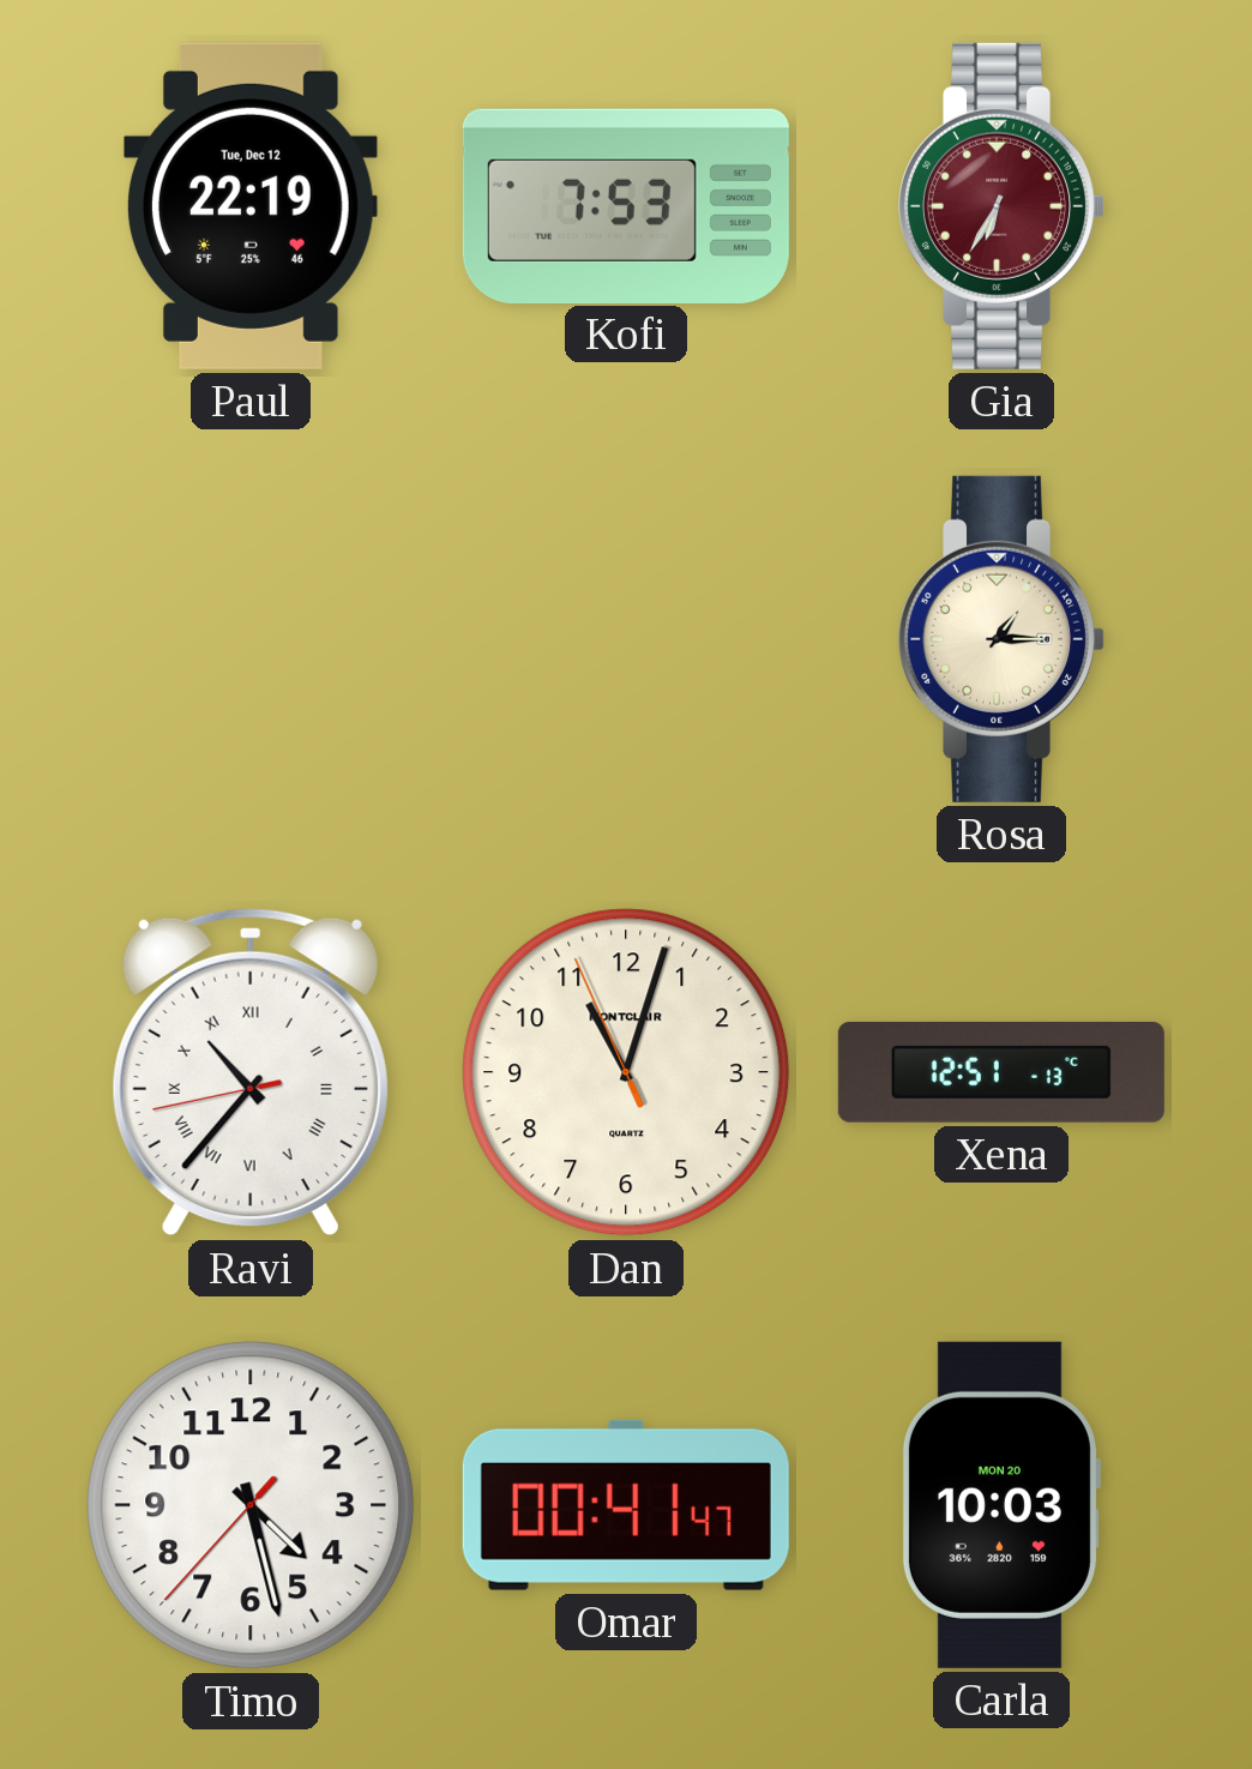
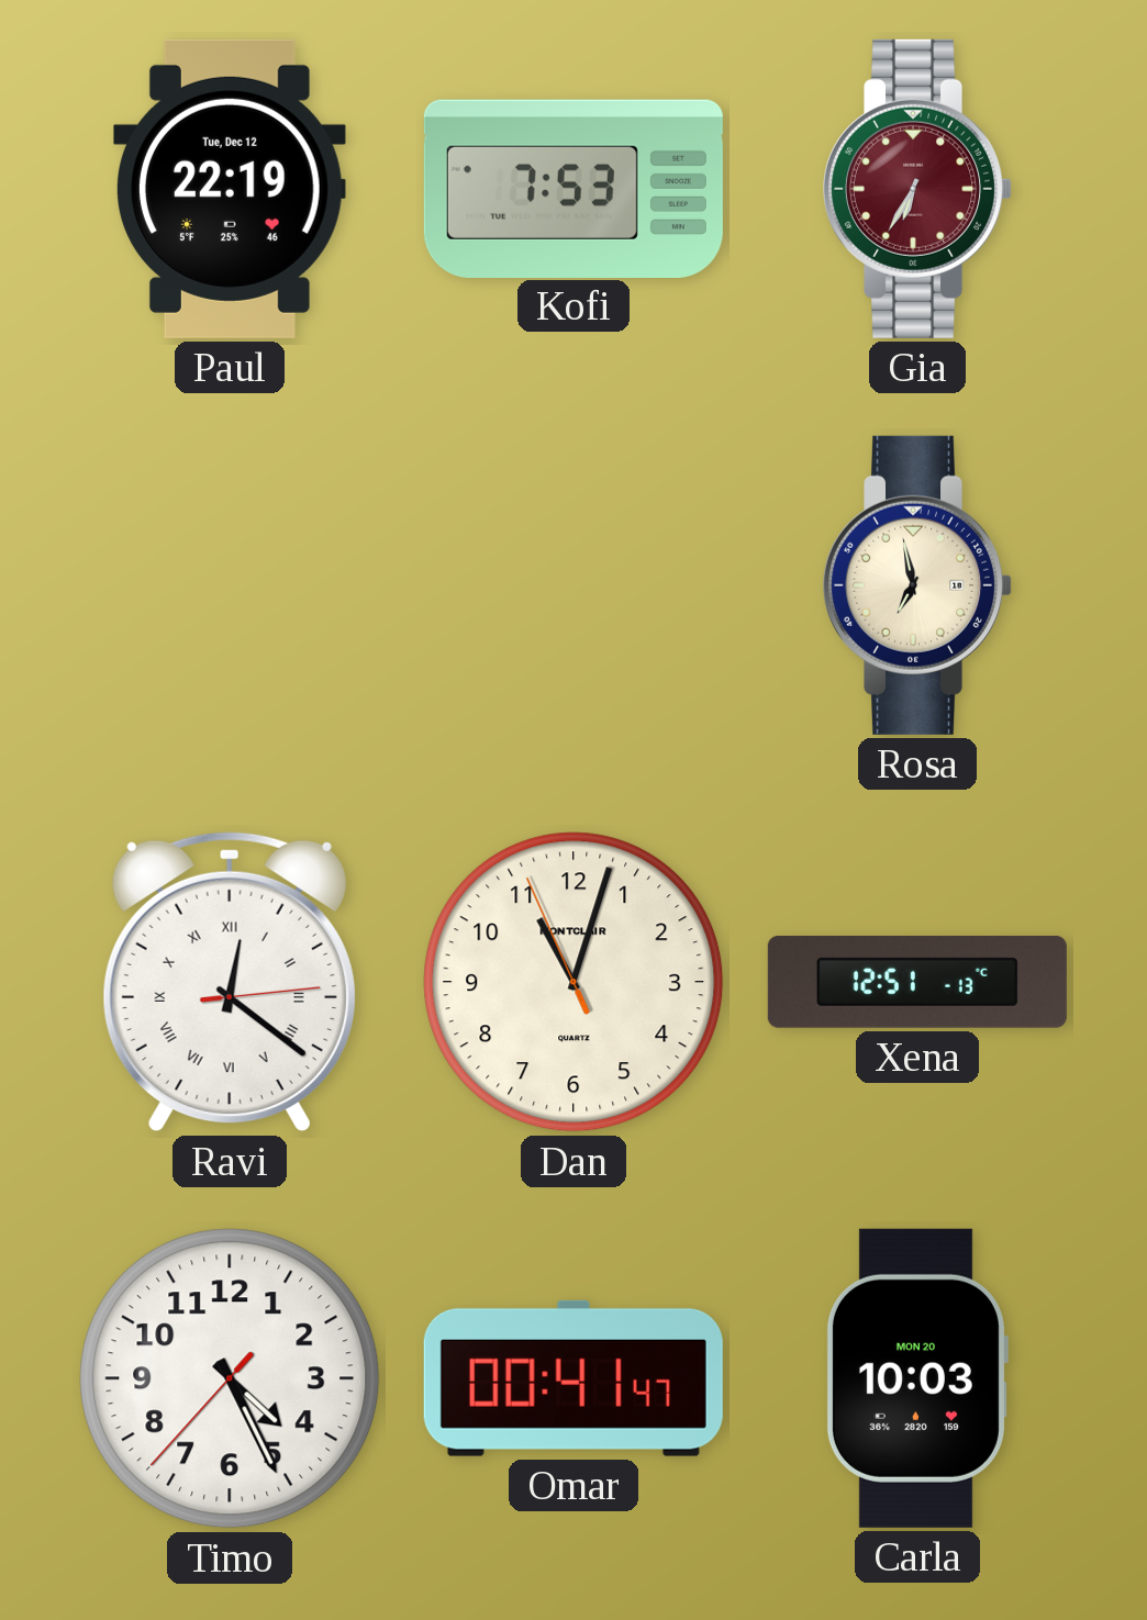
Rosa: 1:15 -> 6:58 (918, 585)
Ravi: 10:36 -> 12:21 (230, 982)
Timo: 4:27 -> 4:25 (230, 1378)
